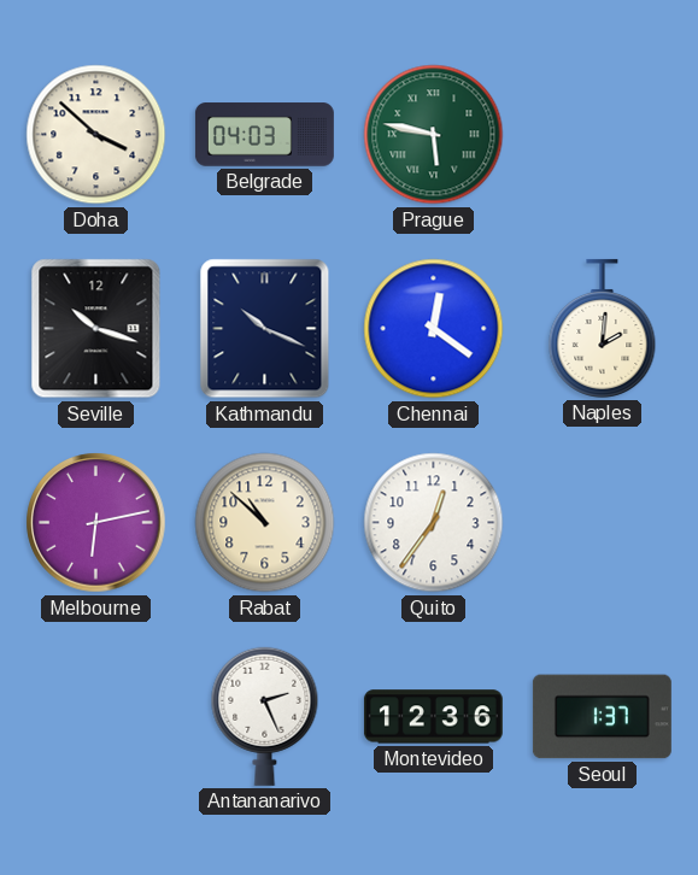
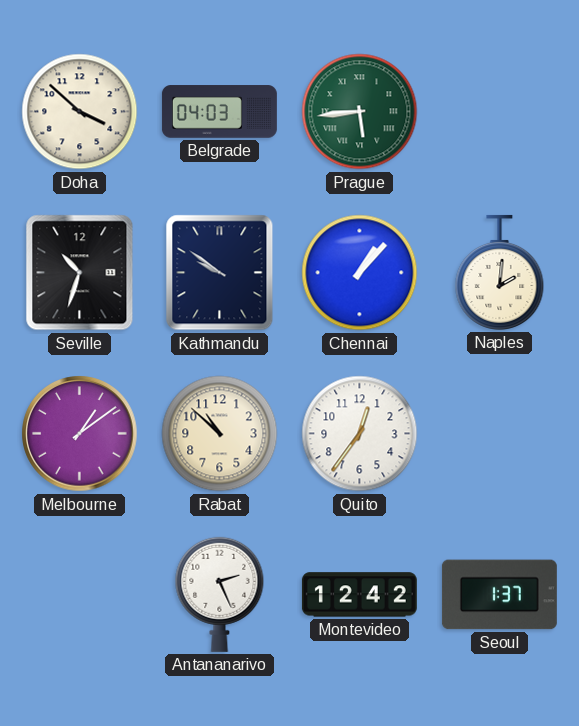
Prague: 5:47 -> 5:44 (360, 112)
Seville: 10:18 -> 10:33 (80, 273)
Kathmandu: 10:19 -> 9:51 (220, 273)
Chennai: 12:21 -> 1:07 (360, 273)
Melbourne: 6:13 -> 1:09 (80, 434)
Montevideo: 12:36 -> 12:42 (359, 595)
